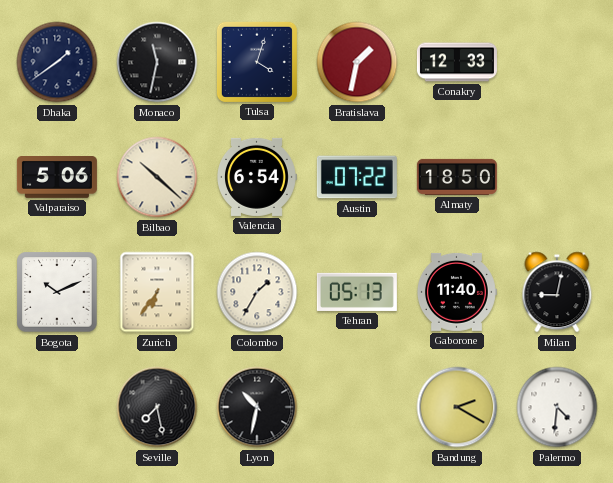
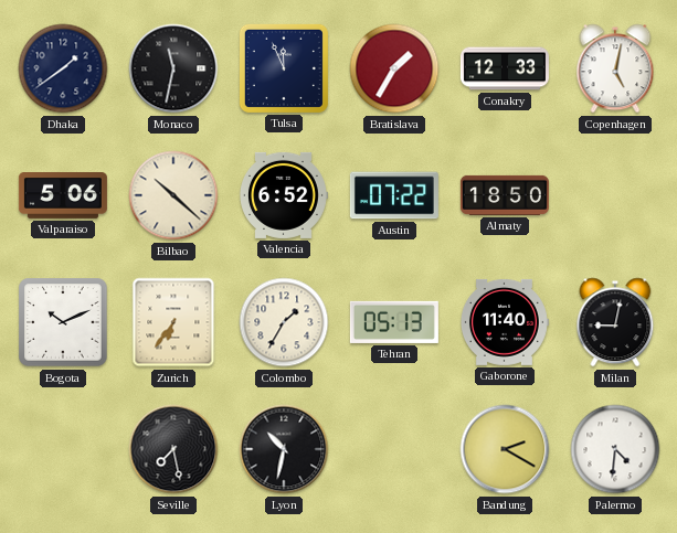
Tulsa: 4:03 -> 11:56 (284, 68)
Bratislava: 1:32 -> 1:35 (394, 68)
Copenhagen: none -> 5:02 (615, 68)
Valencia: 6:54 -> 6:52 (284, 195)
